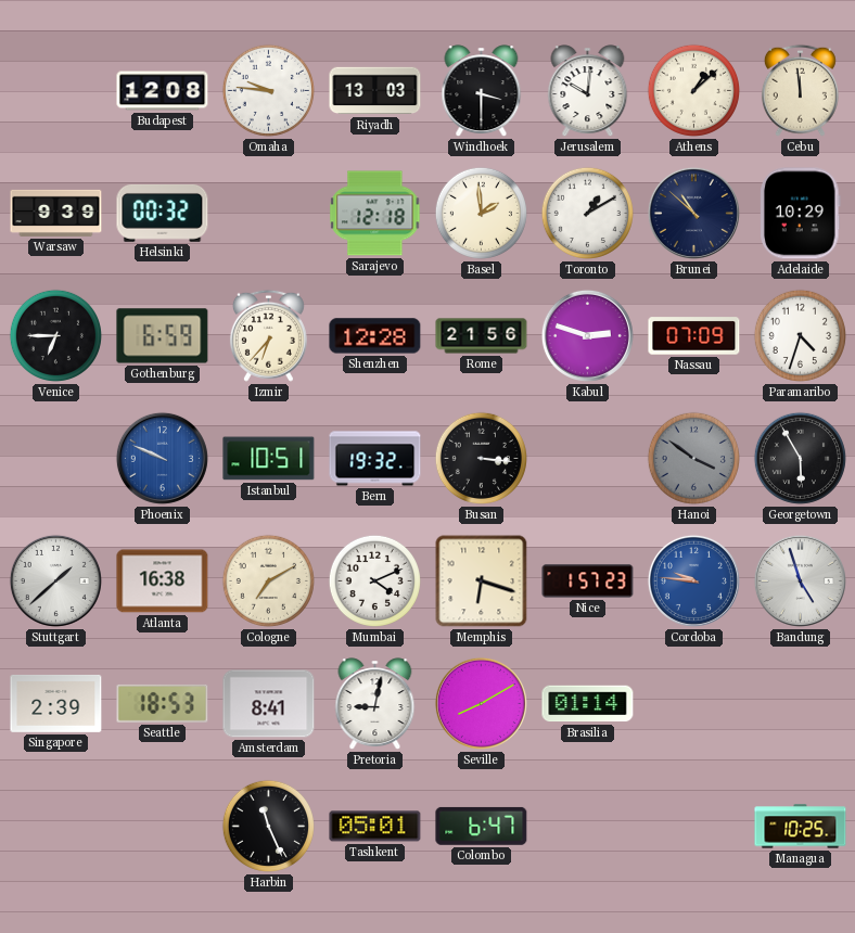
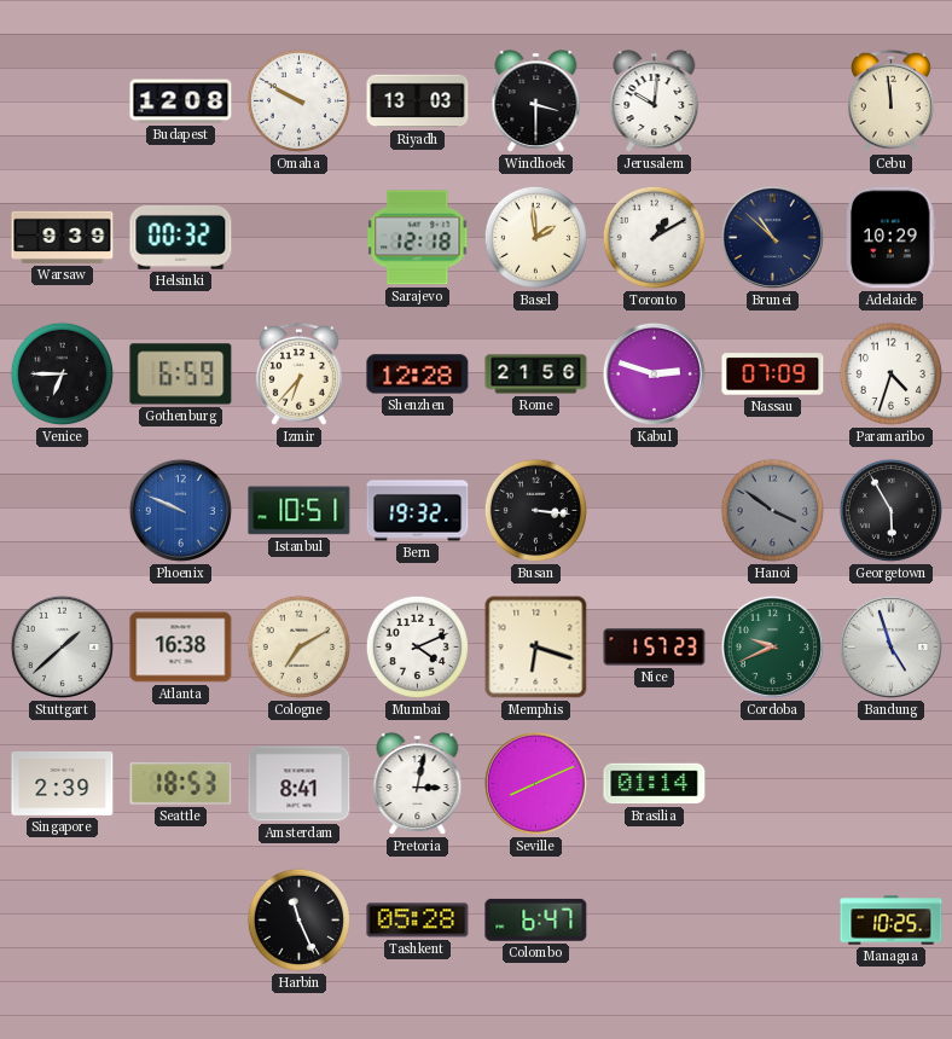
Omaha: 9:46 -> 9:50 (298, 100)
Athens: 1:08 -> none (693, 90)
Cordoba: 9:46 -> 9:41 (772, 646)
Cordoba dial: blue -> green (772, 646)
Pretoria: 9:02 -> 3:02 (418, 784)
Seville: 8:10 -> 8:11 (535, 783)
Tashkent: 05:01 -> 05:28 (418, 921)
